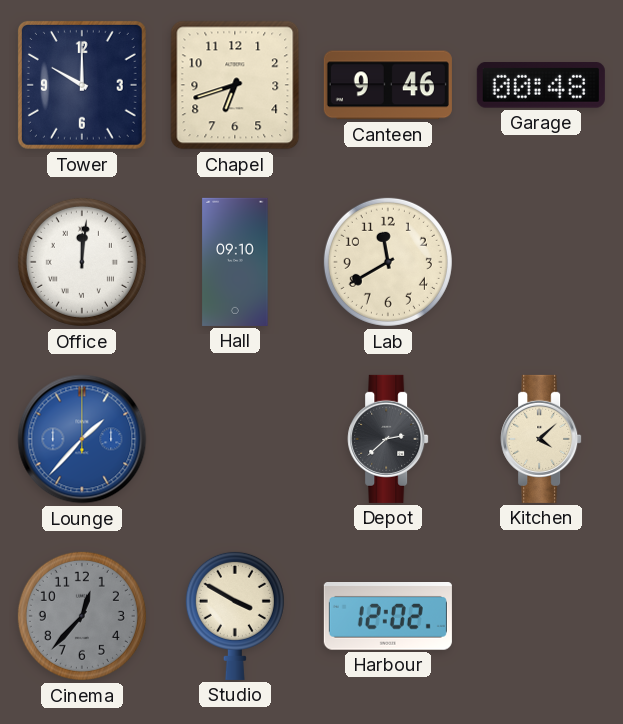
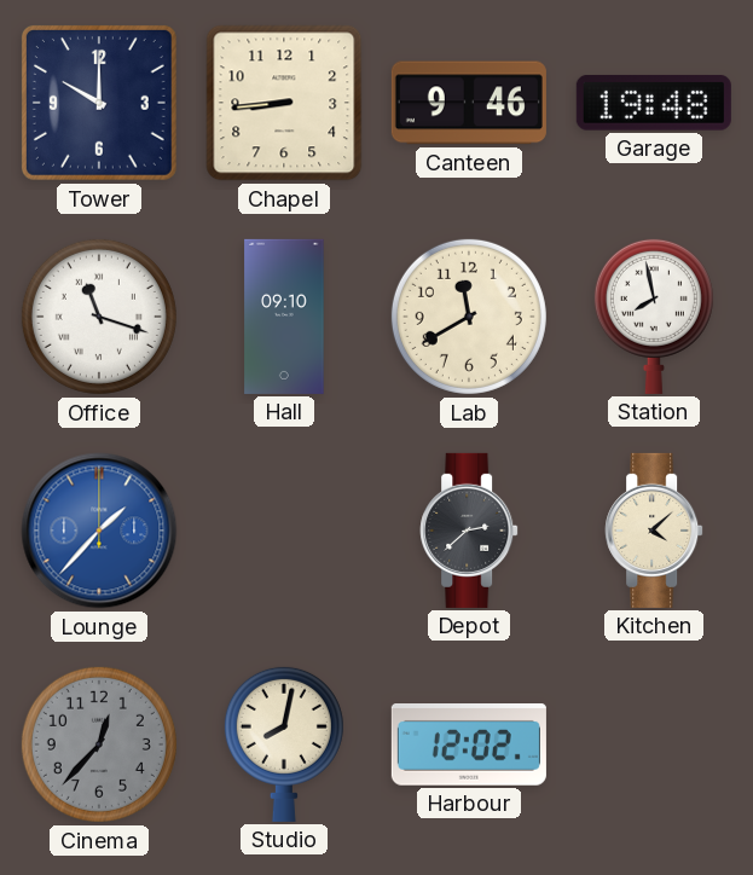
Chapel: 6:42 -> 8:44 (284, 103)
Garage: 00:48 -> 19:48 (654, 104)
Office: 12:01 -> 11:18 (99, 317)
Station: none -> 7:58 (654, 315)
Studio: 3:50 -> 8:02 (284, 743)
